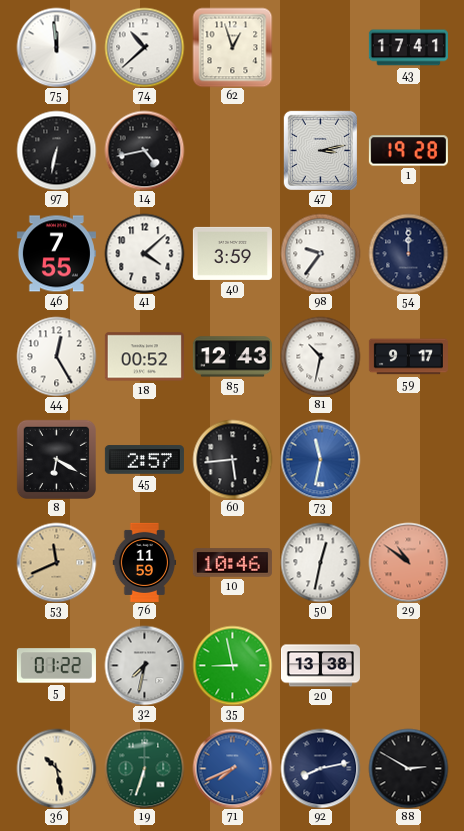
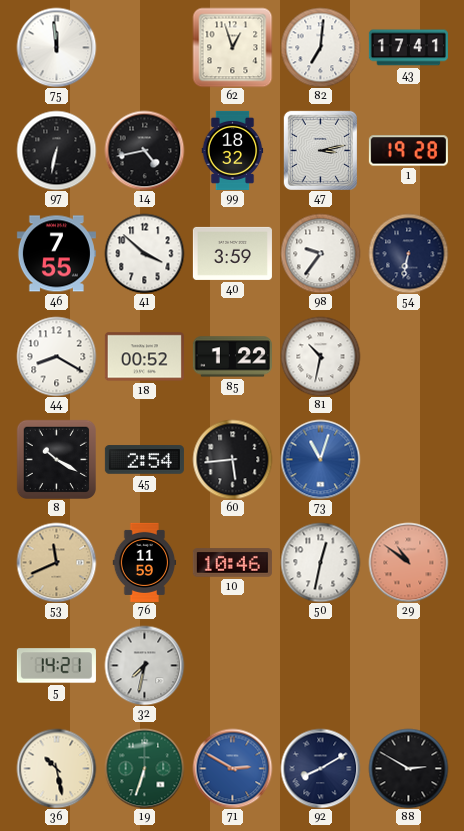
74: 10:38 -> none (144, 47)
82: none -> 7:01 (320, 47)
99: none -> 18:32 (233, 150)
41: 4:08 -> 3:52 (144, 253)
54: 12:00 -> 6:32 (408, 253)
44: 12:25 -> 8:20 (56, 356)
85: 12:43 -> 1:22 (232, 357)
59: 9:17 -> none (408, 357)
8: 6:20 -> 10:20 (56, 459)
45: 2:57 -> 2:54 (144, 460)
73: 11:32 -> 11:03 (320, 459)
5: 01:22 -> 14:21 (56, 666)
35: 8:58 -> none (232, 665)
20: 13:38 -> none (320, 666)
71: 7:41 -> 2:50 (232, 768)
92: 8:13 -> 8:10 (320, 768)
